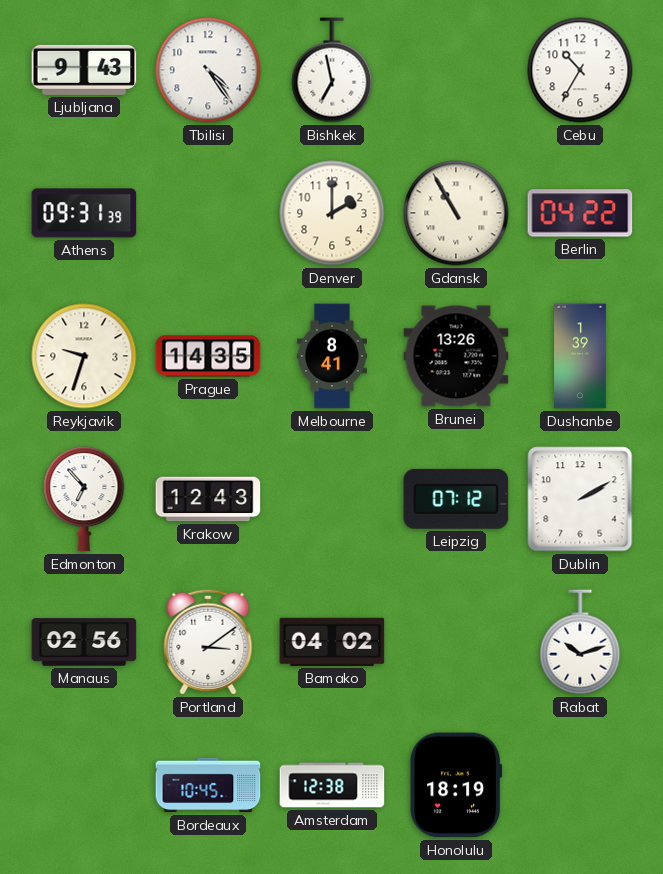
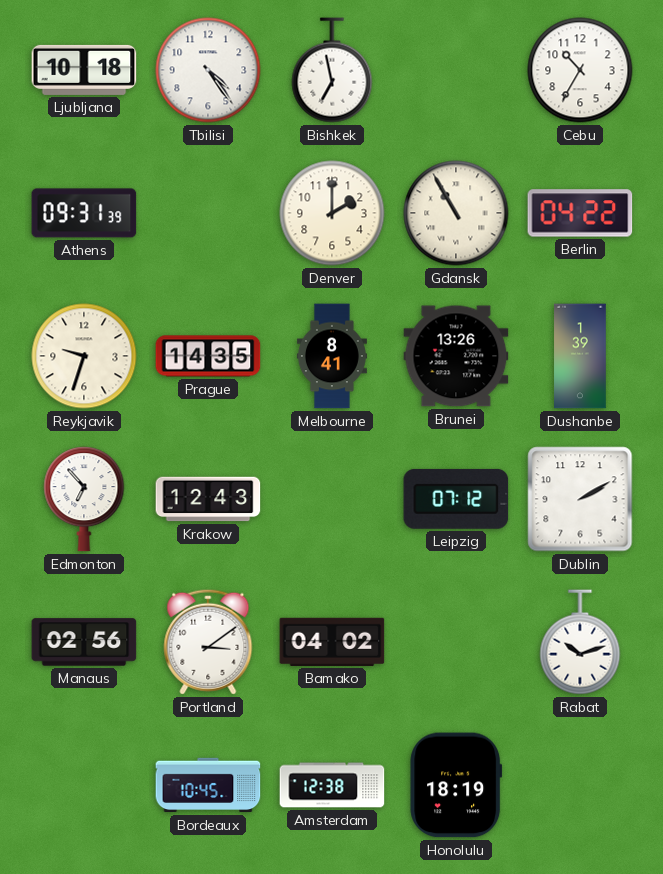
Ljubljana: 9:43 -> 10:18 (84, 70)
